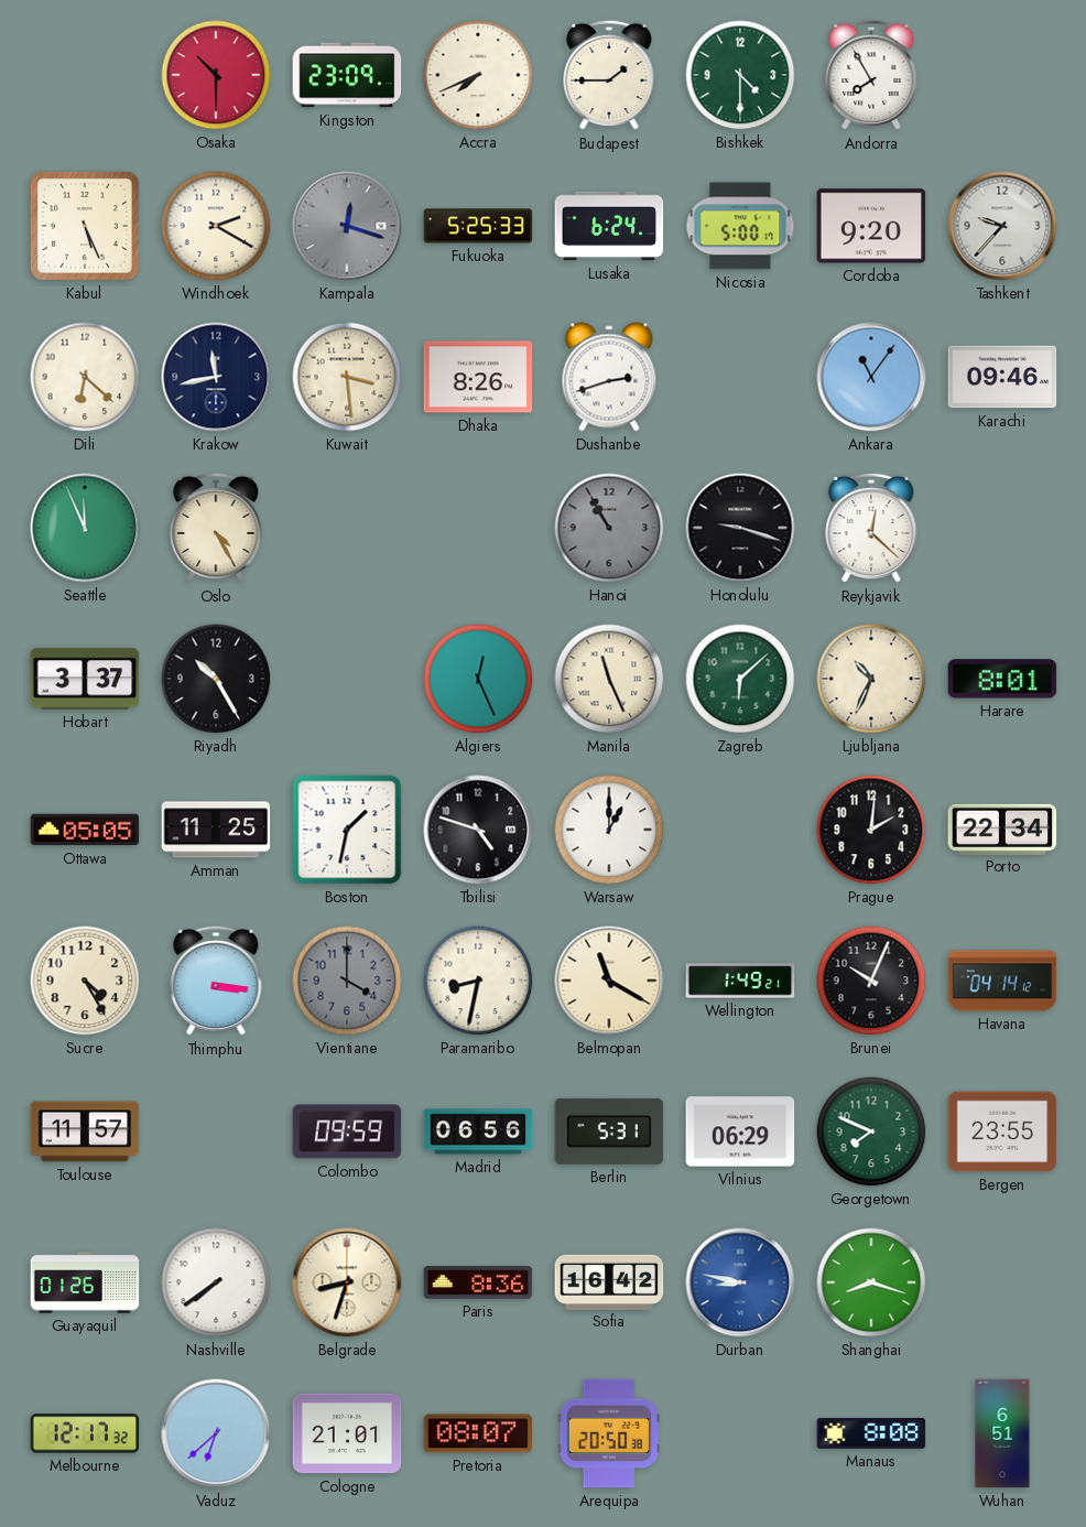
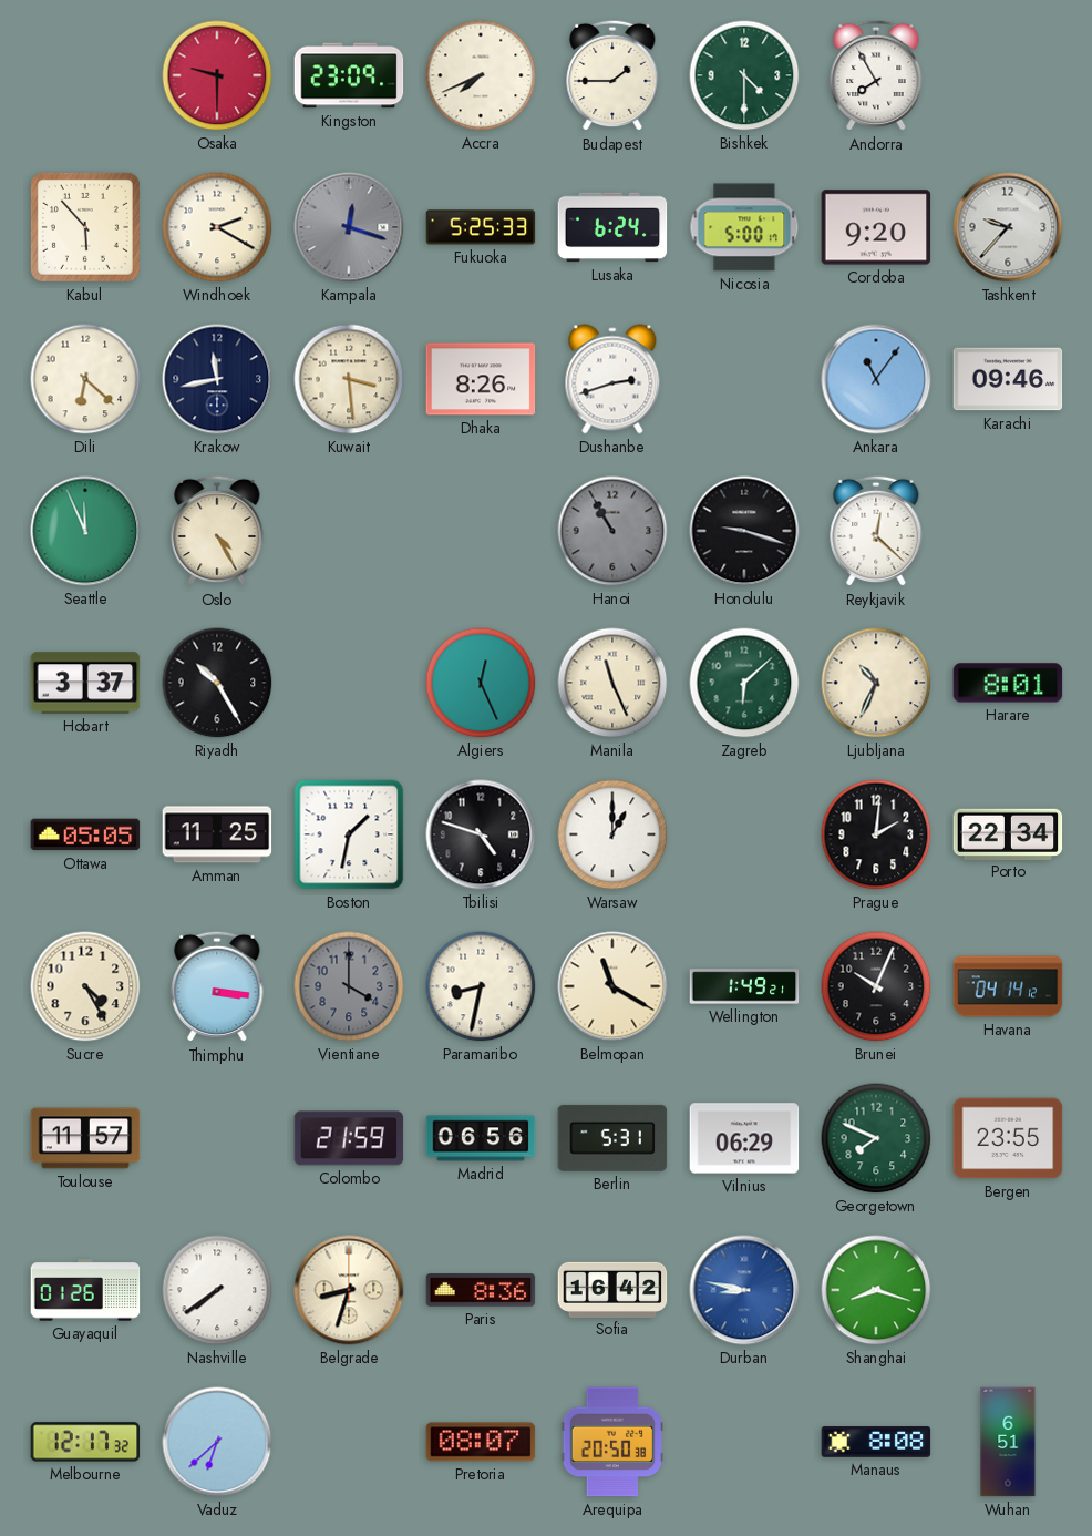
Osaka: 10:30 -> 9:30 (217, 75)
Kabul: 5:26 -> 5:53 (85, 227)
Colombo: 09:59 -> 21:59 (349, 1138)
Cologne: 21:01 -> none (347, 1433)
